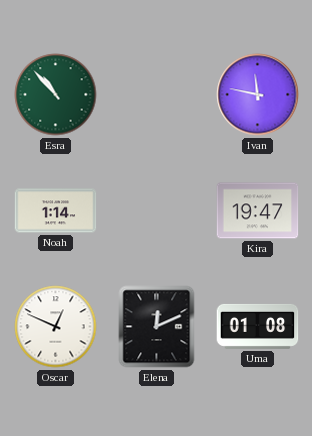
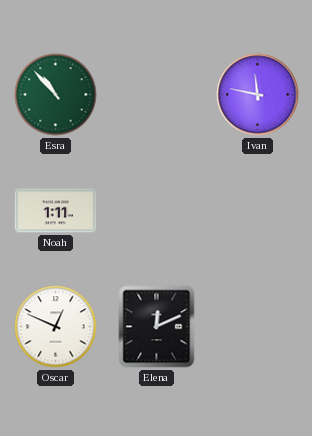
Noah: 1:14 -> 1:11 (56, 211)
Kira: 19:47 -> none (258, 211)
Uma: 01:08 -> none (258, 326)
